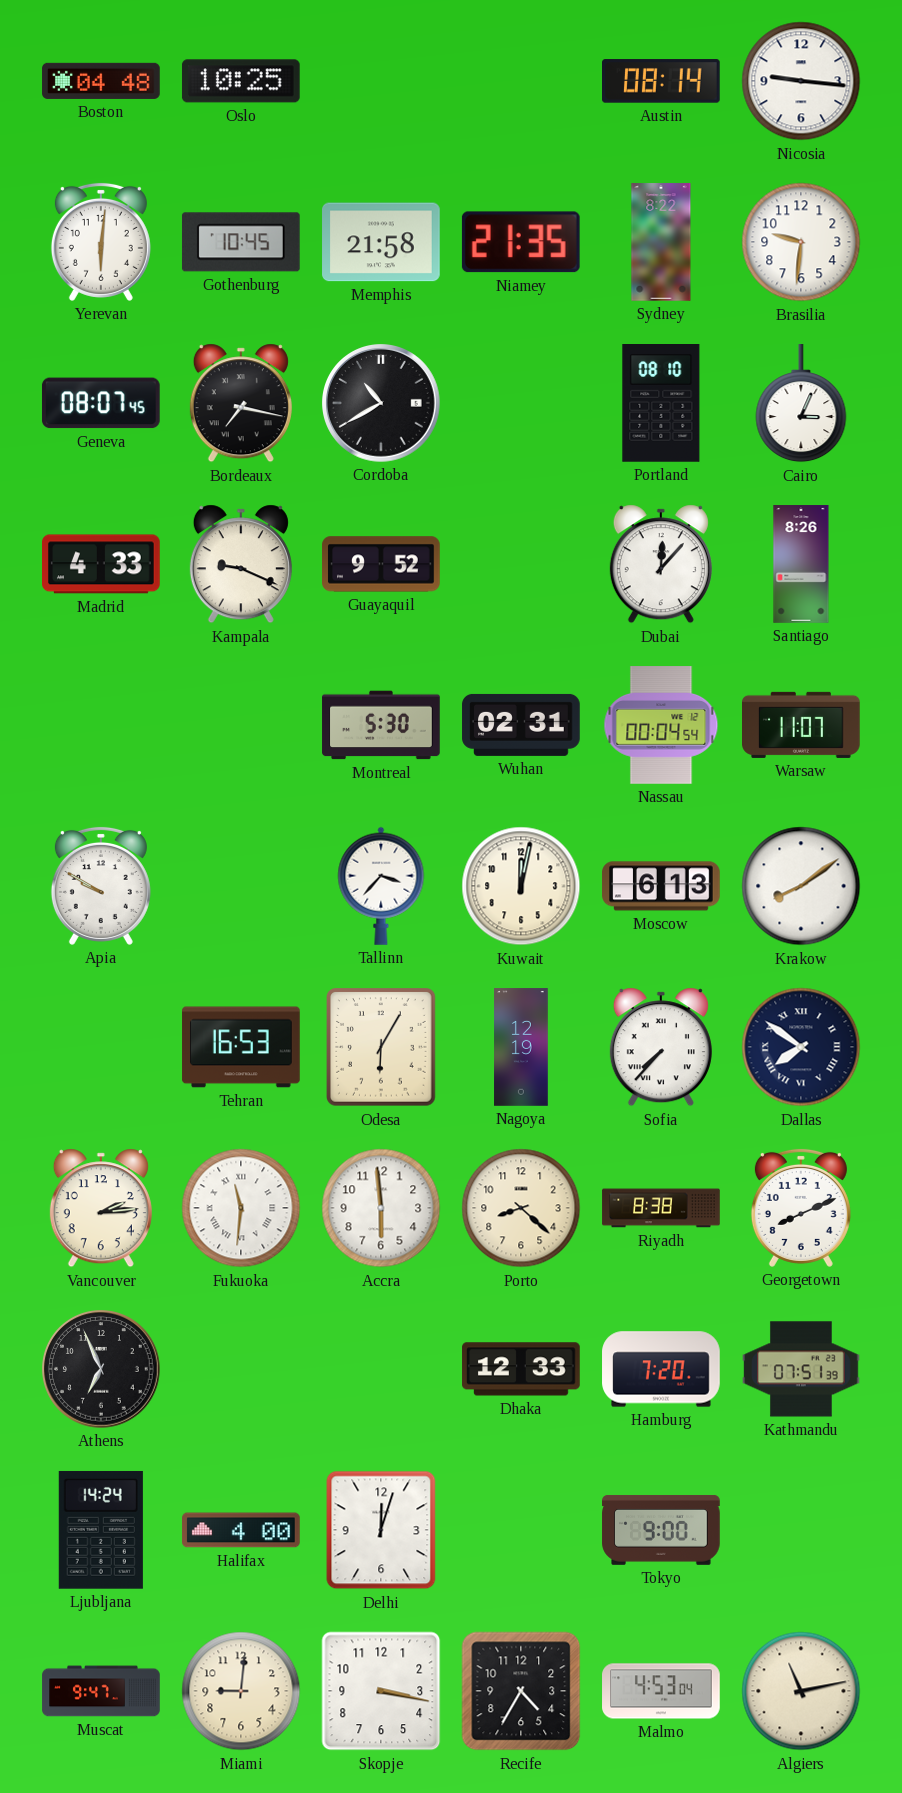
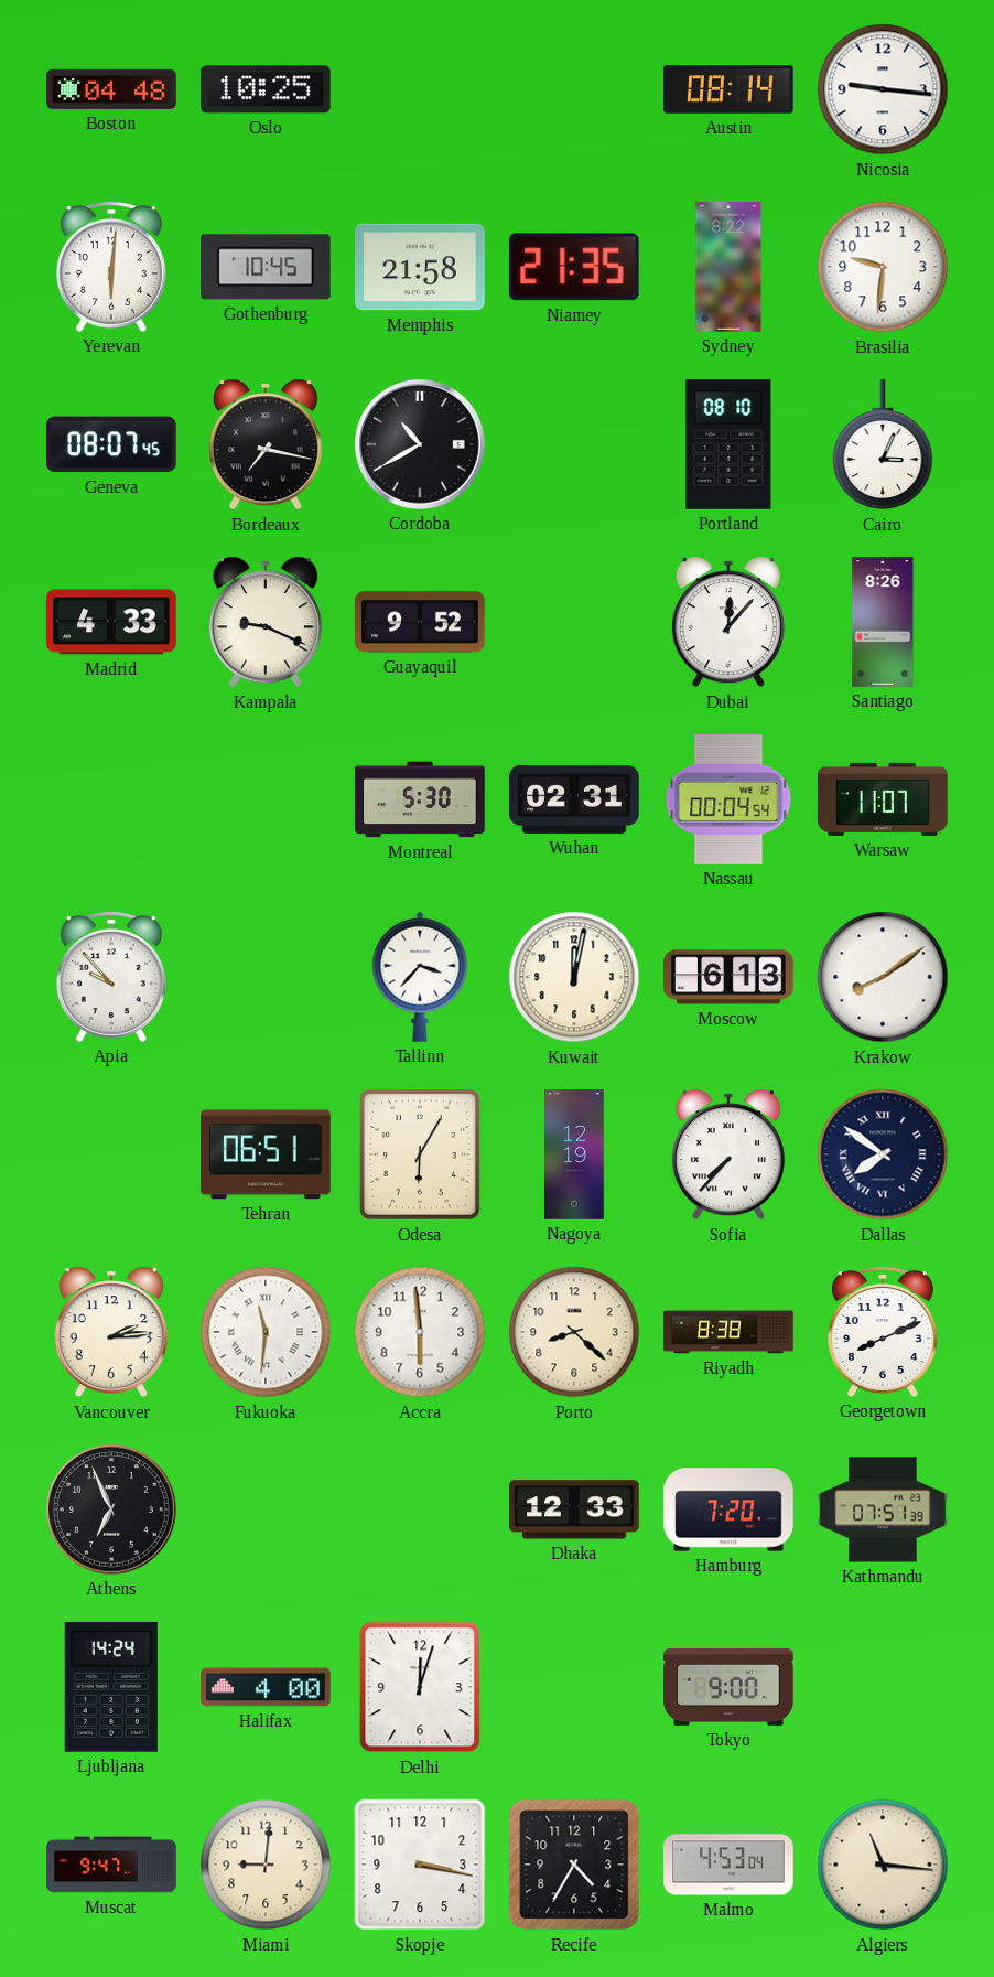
Apia: 9:50 -> 9:53 (111, 977)
Tehran: 16:53 -> 06:51 (266, 1154)
Algiers: 11:13 -> 11:16 (883, 1865)
